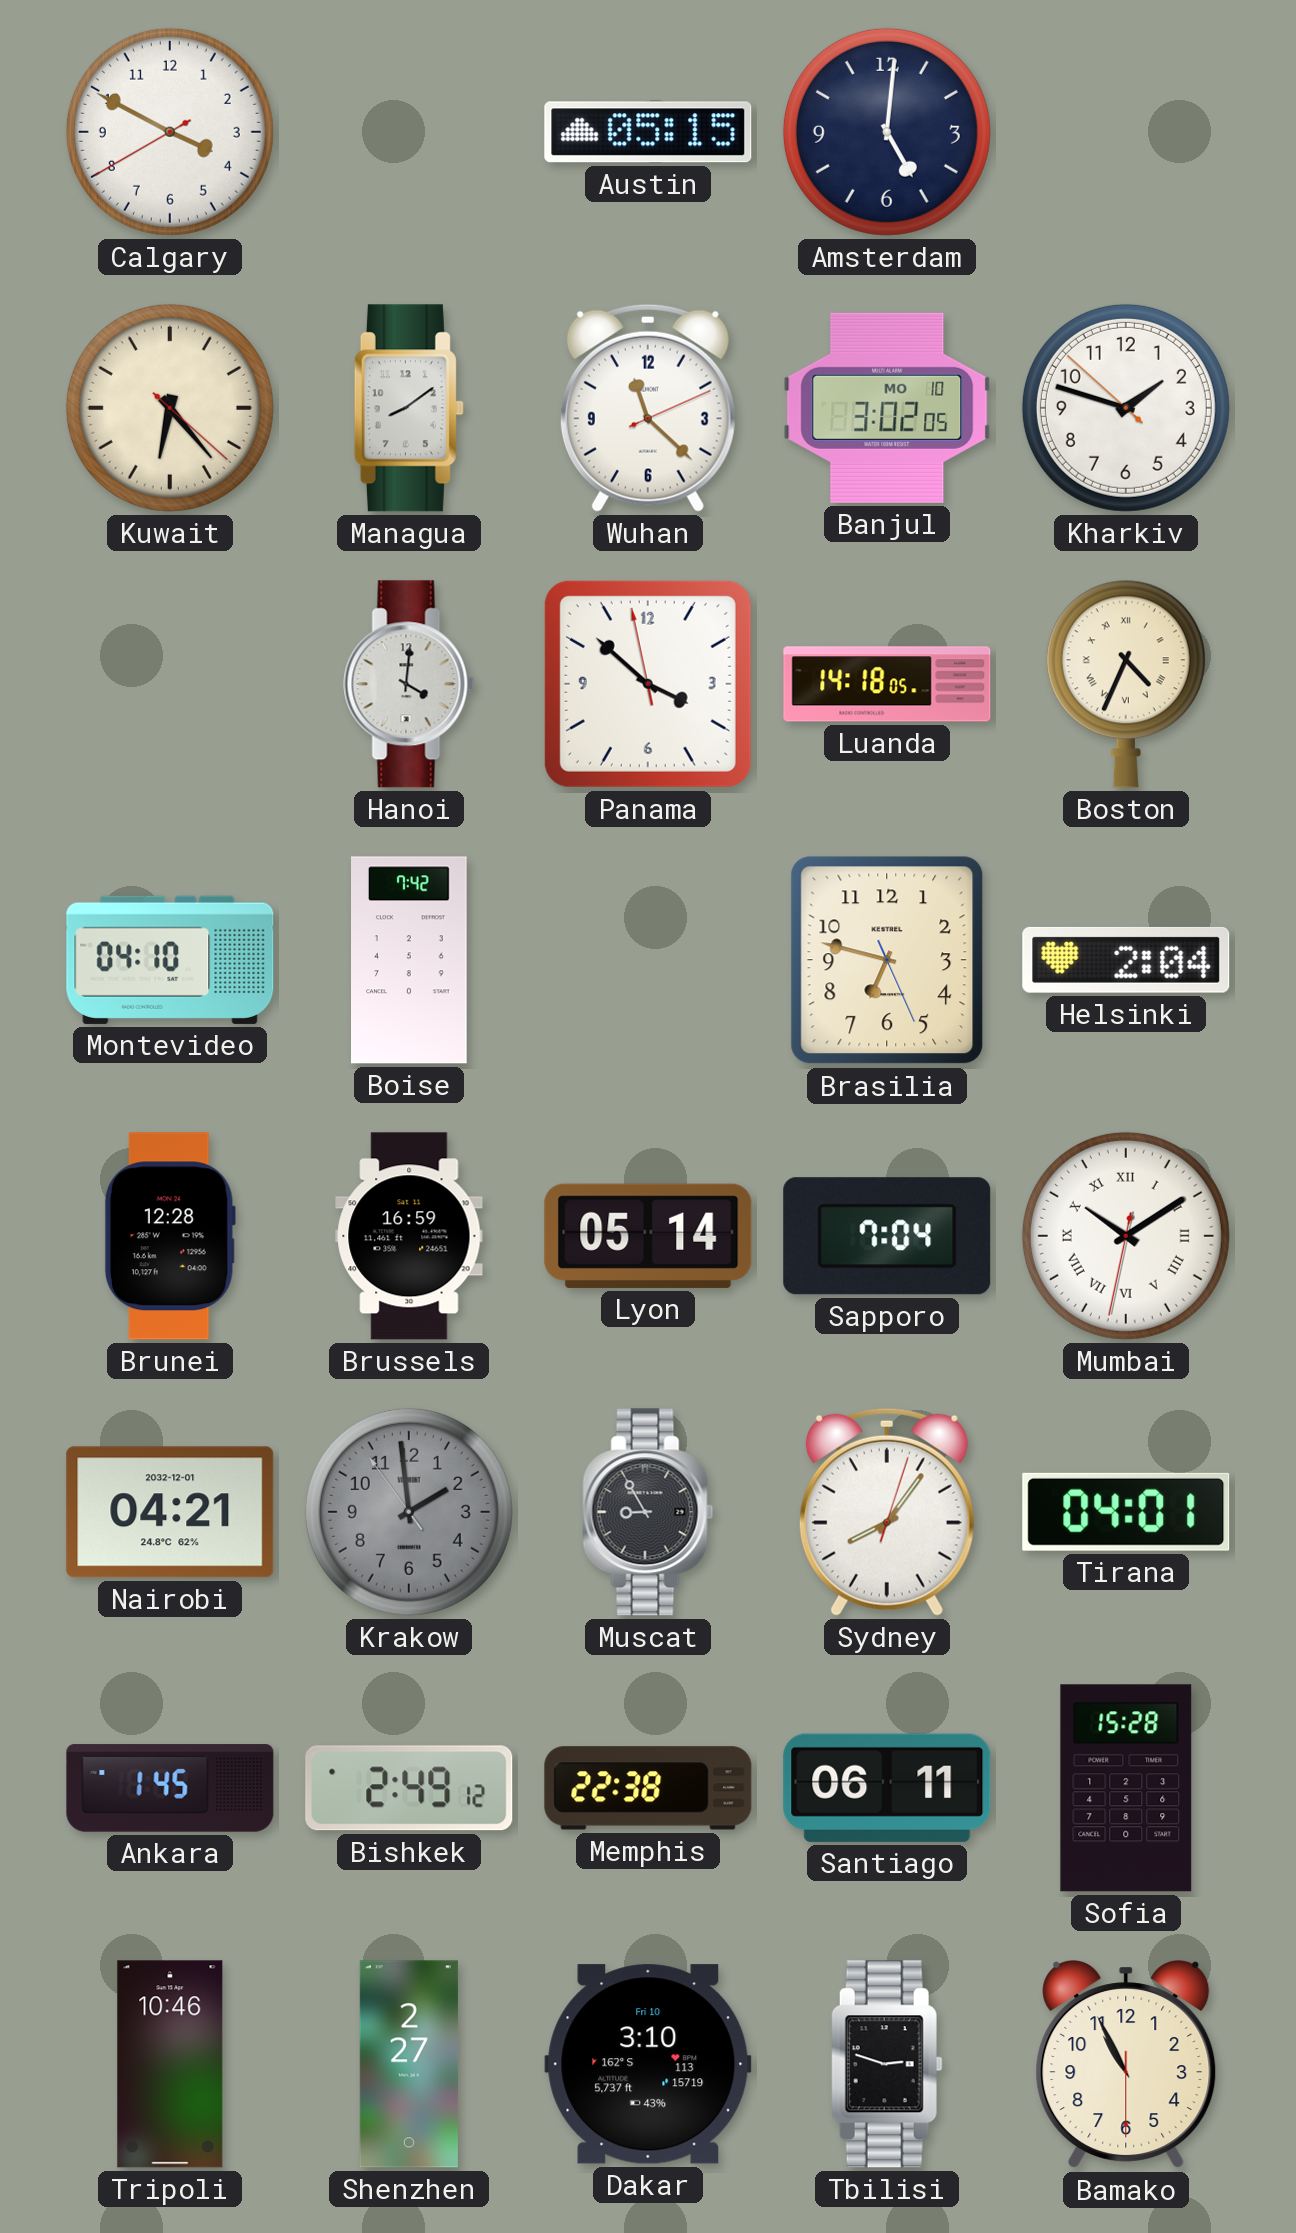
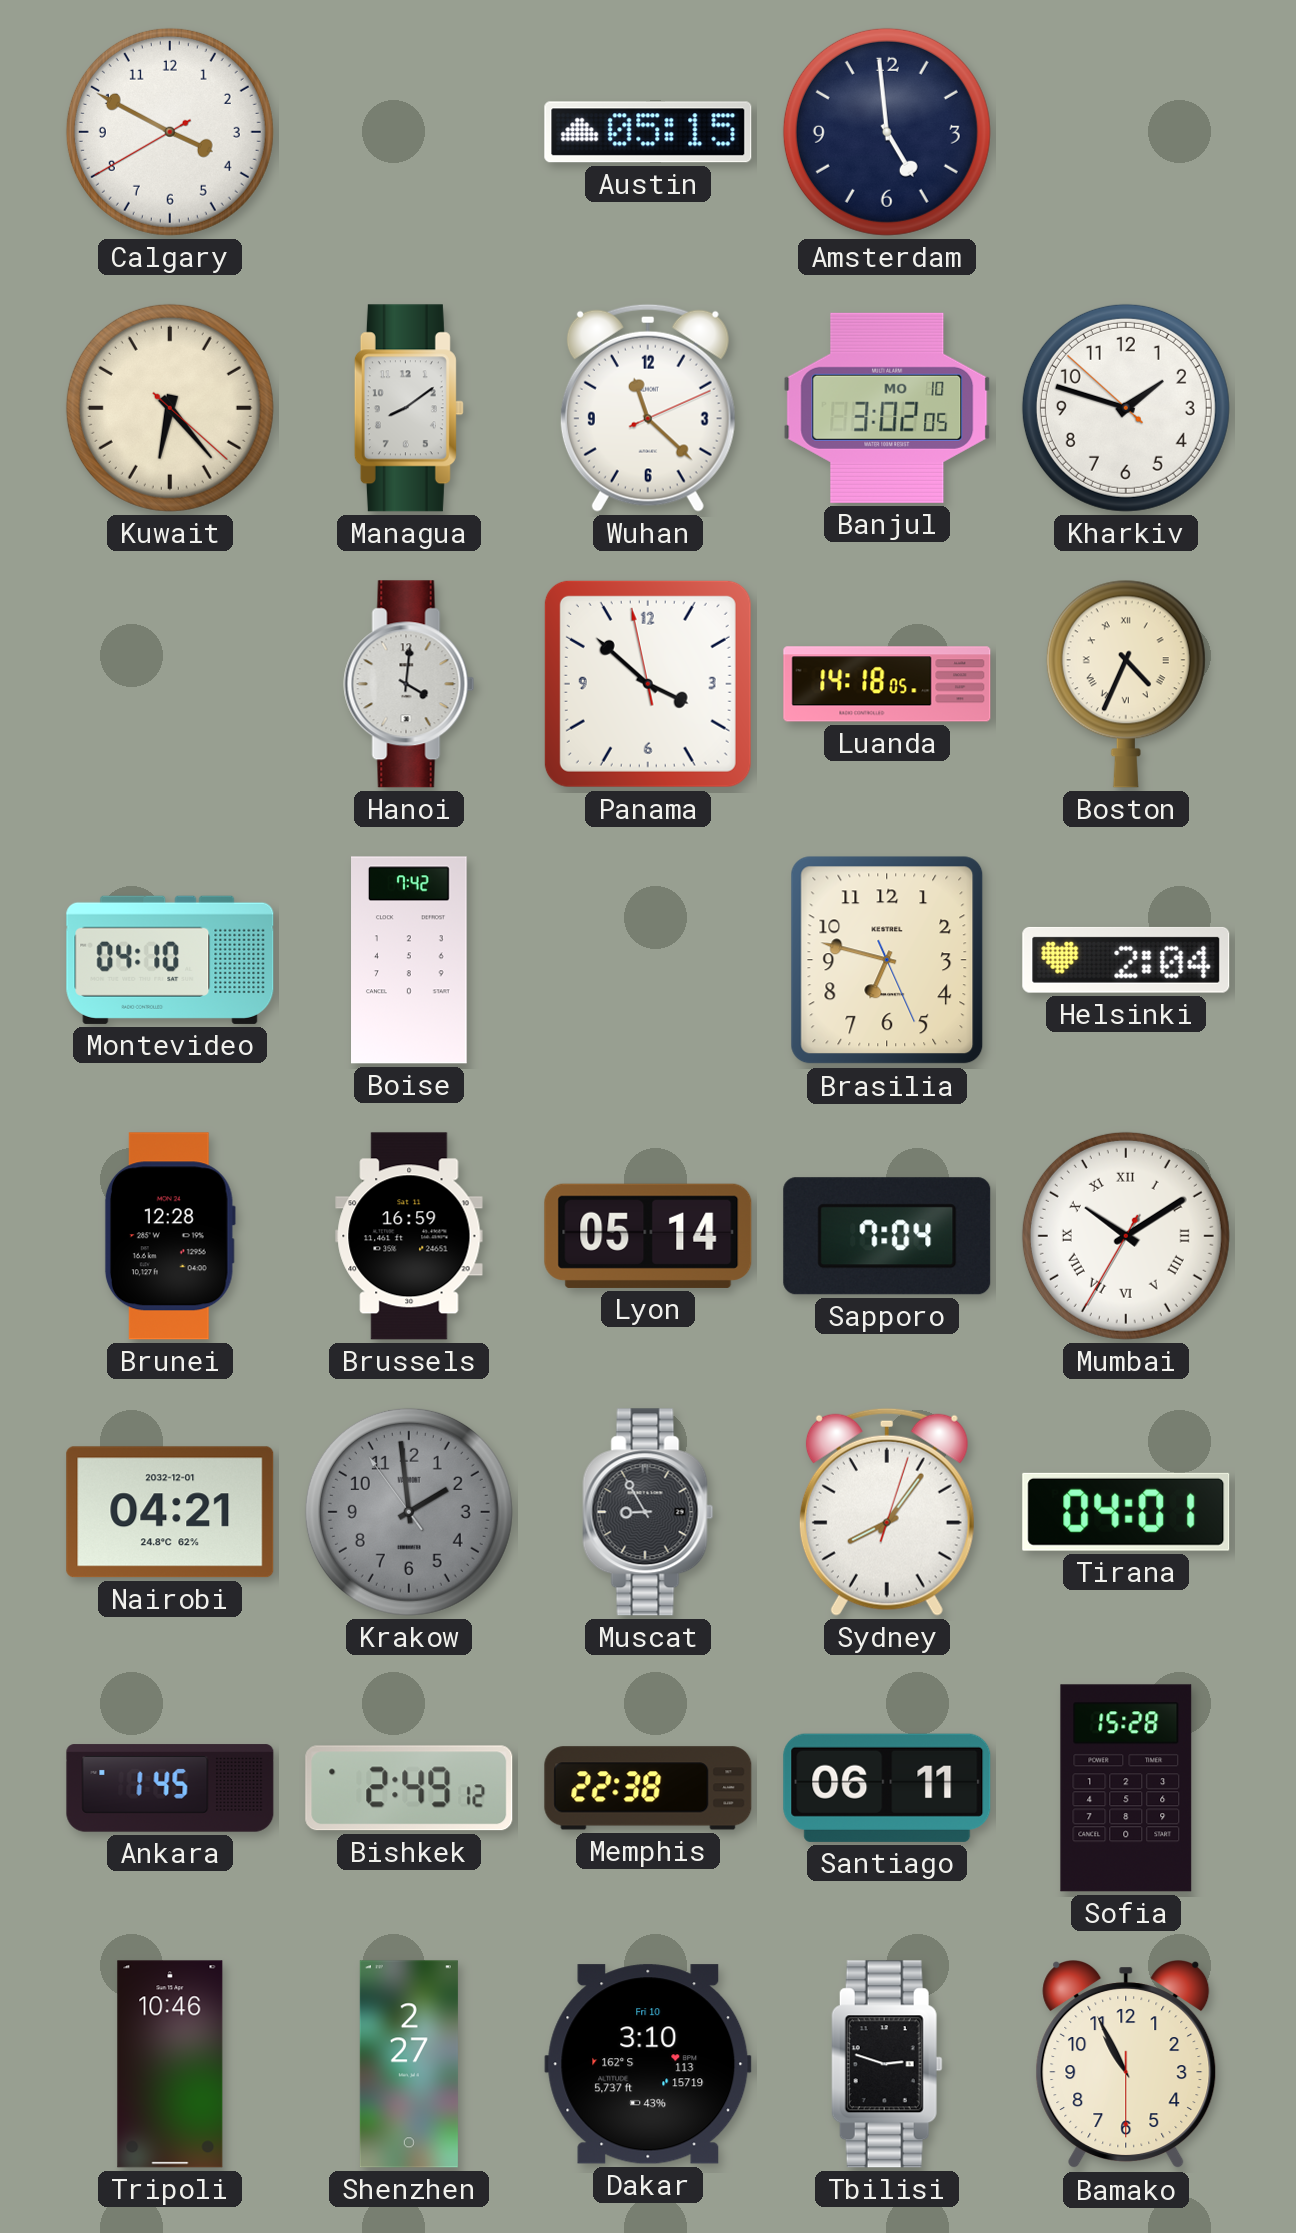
Amsterdam: 5:01 -> 4:59 (887, 132)
Mumbai: 10:09:32 -> 10:09:35 (1126, 1236)
